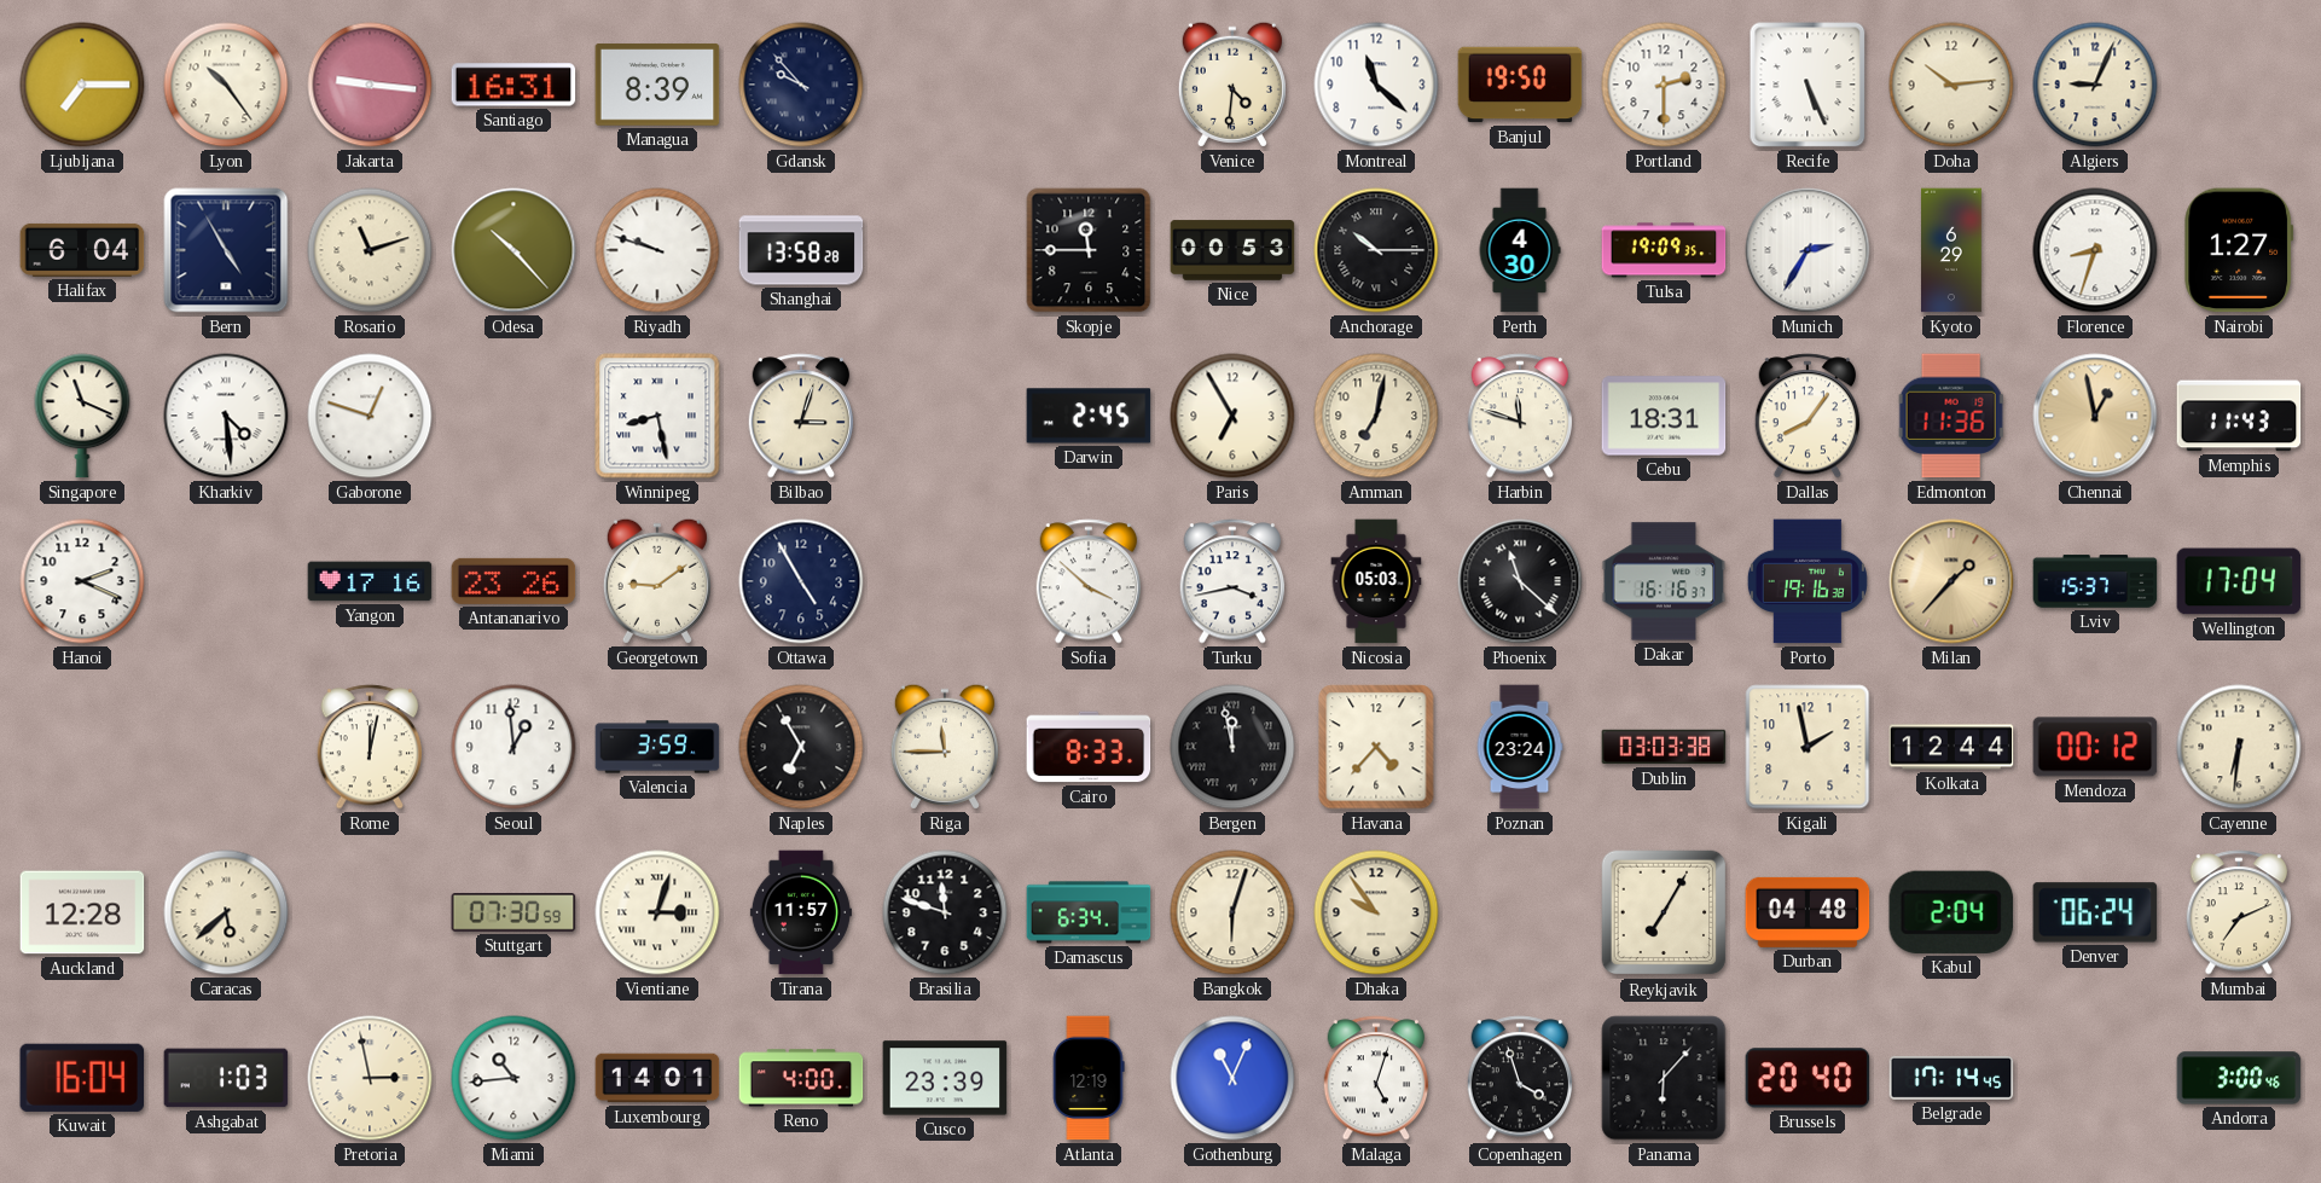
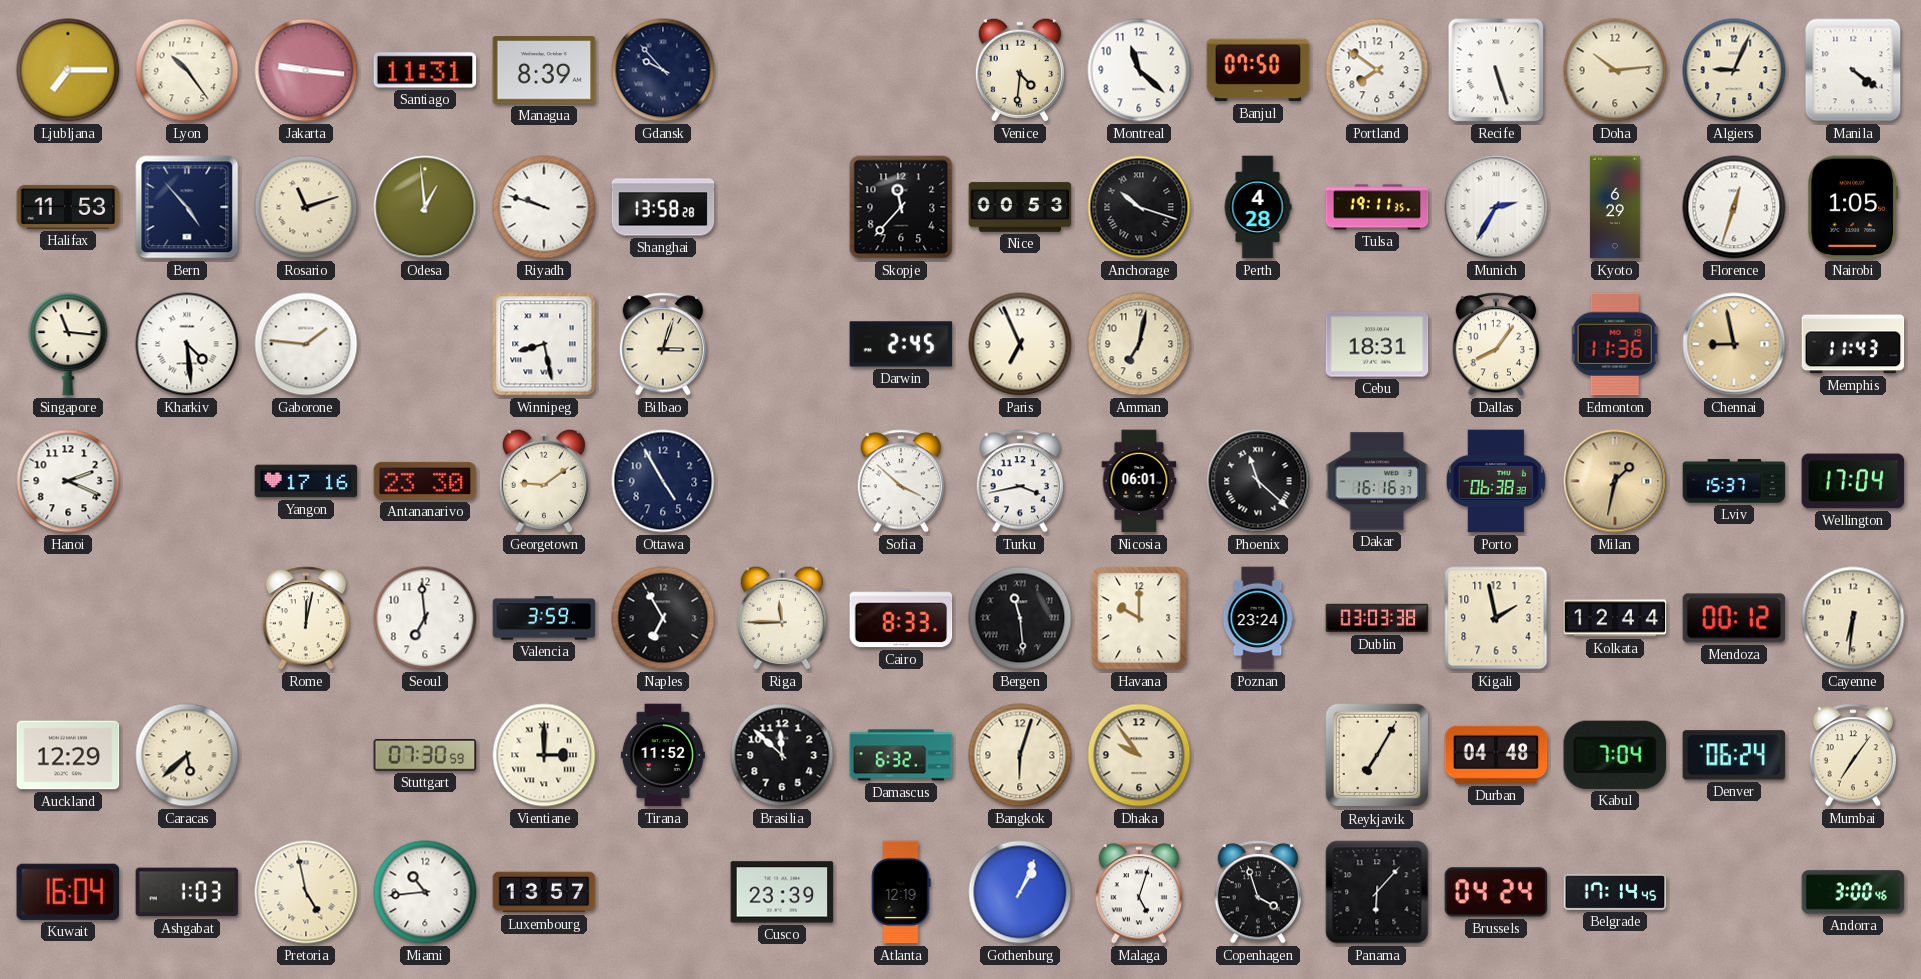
Santiago: 16:31 -> 11:31 (425, 70)
Banjul: 19:50 -> 07:50 (1258, 70)
Portland: 2:30 -> 7:51 (1377, 70)
Recife: 5:26 -> 5:27 (1496, 70)
Manila: none -> 4:21 (1853, 70)
Halifax: 6:04 -> 11:53 (68, 207)
Bern: 4:55 -> 4:53 (187, 207)
Odesa: 10:23 -> 12:59 (425, 207)
Skopje: 11:45 -> 11:37 (901, 207)
Anchorage: 10:15 -> 10:18 (1139, 207)
Perth: 4:30 -> 4:28 (1258, 207)
Tulsa: 19:09 -> 19:11 (1377, 207)
Florence: 8:33 -> 12:33 (1734, 207)
Nairobi: 1:27 -> 1:05 (1853, 207)
Singapore: 11:19 -> 11:16 (68, 344)
Gaborone: 12:48 -> 1:46 (306, 344)
Paris: 6:55 -> 6:56 (1020, 344)
Harbin: 11:48 -> none (1520, 416)
Chennai: 12:58 -> 8:58 (1734, 344)
Antananarivo: 23:26 -> 23:30 (425, 481)
Nicosia: 05:03 -> 06:01 (1139, 481)
Porto: 19:16 -> 06:38 (1496, 481)
Milan: 1:37 -> 1:32 (1615, 481)
Seoul: 12:59 -> 6:59 (425, 618)
Bergen: 11:58 -> 11:29 (1020, 618)
Havana: 4:37 -> 10:00 (1139, 618)
Auckland: 12:28 -> 12:29 (68, 755)
Vientiane: 3:03 -> 3:00 (544, 755)
Tirana: 11:57 -> 11:52 (663, 755)
Brasilia: 11:48 -> 11:52 (782, 755)
Damascus: 6:34 -> 6:32 (901, 755)
Kabul: 2:04 -> 7:04 (1614, 755)
Mumbai: 7:11 -> 7:06 (1853, 755)
Pretoria: 2:58 -> 4:58 (306, 892)
Luxembourg: 14:01 -> 13:57 (544, 892)
Reno: 4:00 -> none (801, 1078)
Gothenburg: 11:04 -> 1:04 (1020, 892)
Brussels: 20:40 -> 04:24 (1496, 892)
